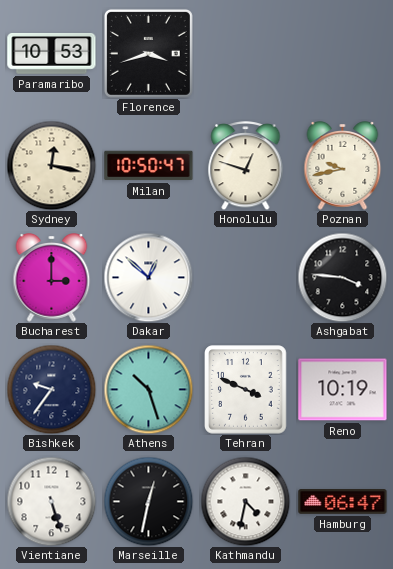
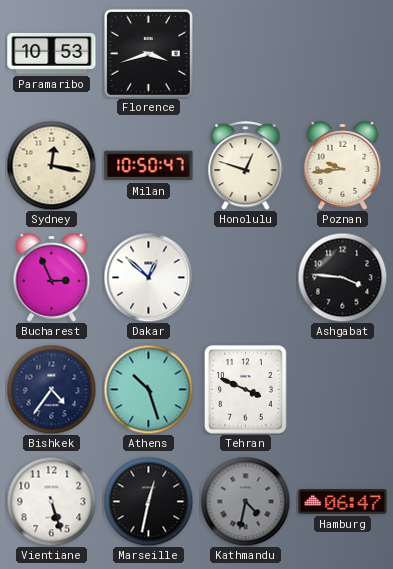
Poznan: 9:43 -> 9:44 (343, 166)
Bucharest: 3:00 -> 2:56 (52, 278)
Bishkek: 9:36 -> 4:36 (51, 389)
Reno: 10:19 -> none (343, 390)
Kathmandu dial: white -> grey (245, 501)
